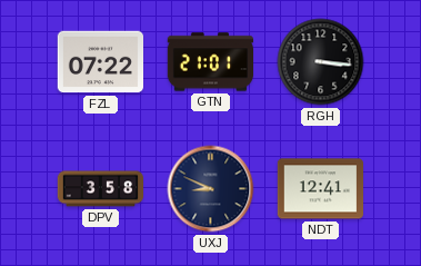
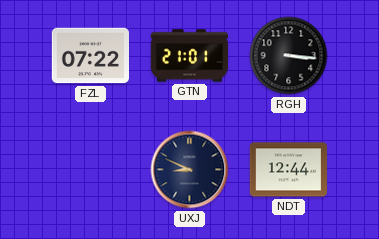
DPV: 3:58 -> none (101, 189)
NDT: 12:41 -> 12:44 (288, 170)
